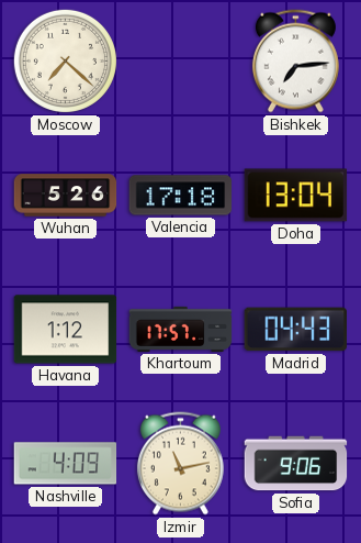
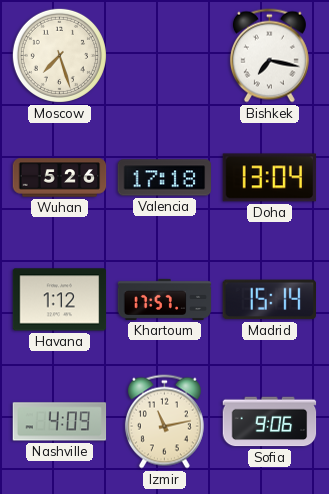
Moscow: 7:22 -> 7:27 (59, 55)
Bishkek: 7:14 -> 7:17 (269, 56)
Madrid: 04:43 -> 15:14 (269, 300)
